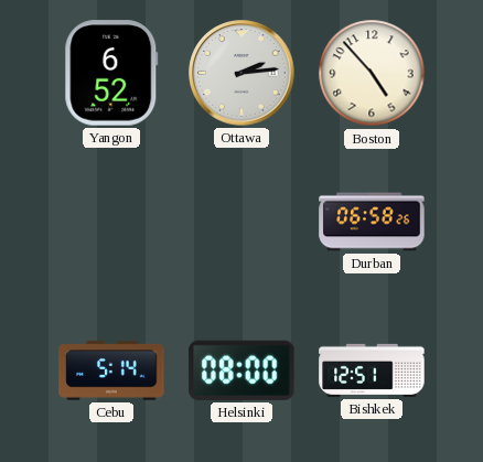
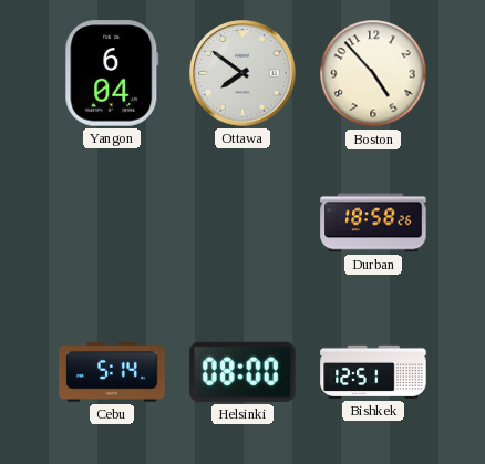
Yangon: 6:52 -> 6:04 (112, 73)
Ottawa: 2:14 -> 7:51 (242, 73)
Durban: 06:58 -> 18:58 (373, 223)
